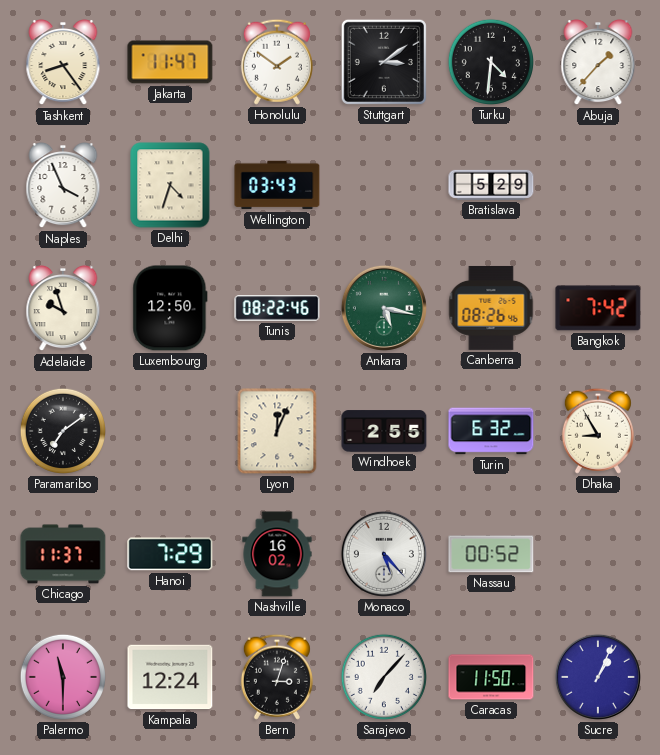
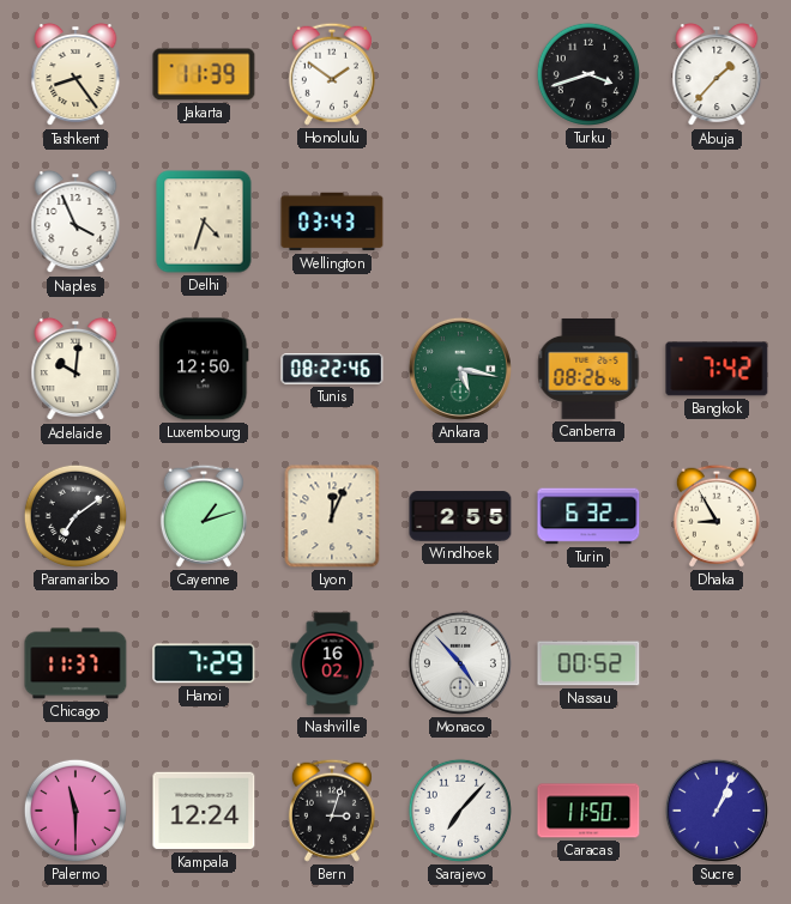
Jakarta: 11:47 -> 11:39 (204, 74)
Stuttgart: 3:09 -> none (384, 62)
Turku: 4:31 -> 3:42 (588, 74)
Bratislava: 5:29 -> none (491, 185)
Adelaide: 9:57 -> 10:01 (76, 369)
Cayenne: none -> 1:12 (204, 516)
Monaco: 5:23 -> 4:53 (460, 663)
